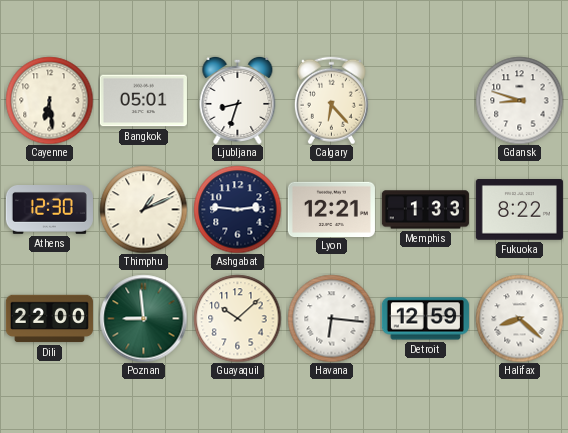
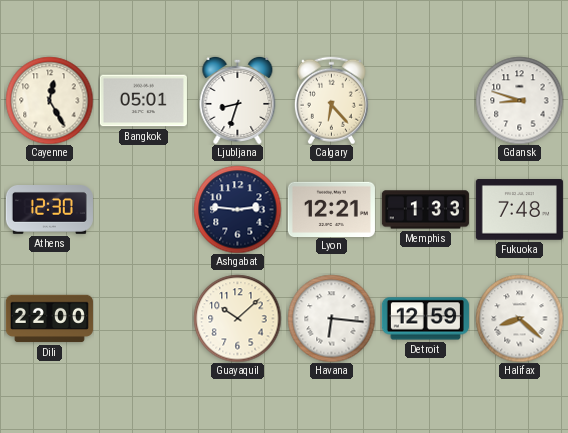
Cayenne: 6:29 -> 12:25 (49, 100)
Thimphu: 1:11 -> none (143, 209)
Fukuoka: 8:22 -> 7:48 (519, 210)
Poznan: 8:59 -> none (143, 318)
